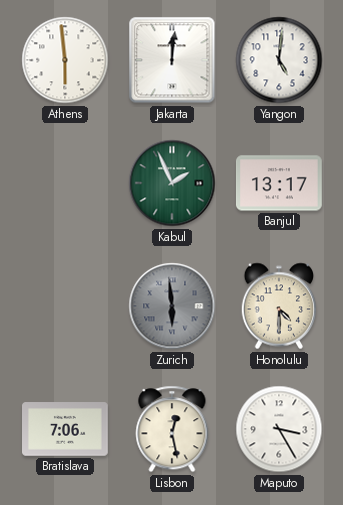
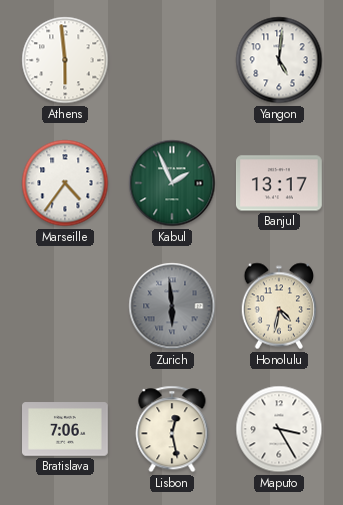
Jakarta: 12:01 -> none (172, 60)
Marseille: none -> 4:36 (65, 183)
Honolulu: 4:30 -> 4:32 (279, 306)
